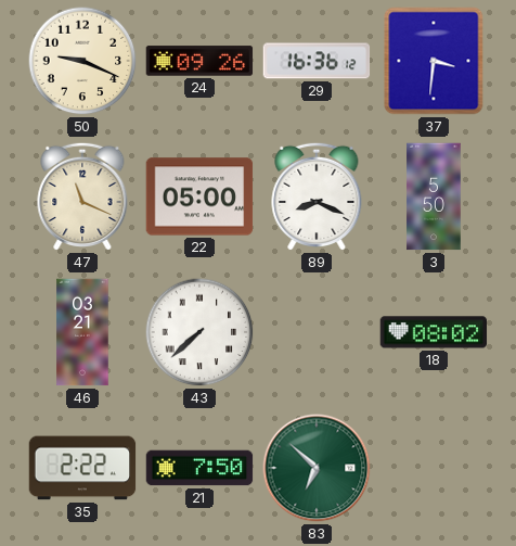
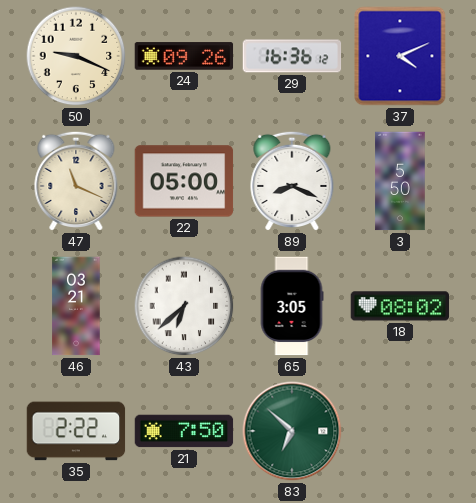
37: 3:31 -> 4:11 (400, 56)
43: 7:38 -> 6:38 (184, 306)
65: none -> 3:05 (292, 306)
